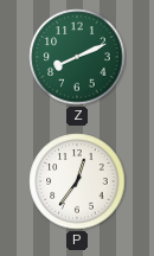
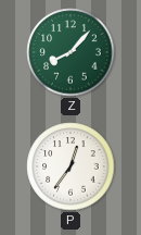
Z: 8:11 -> 8:07 (70, 52)
